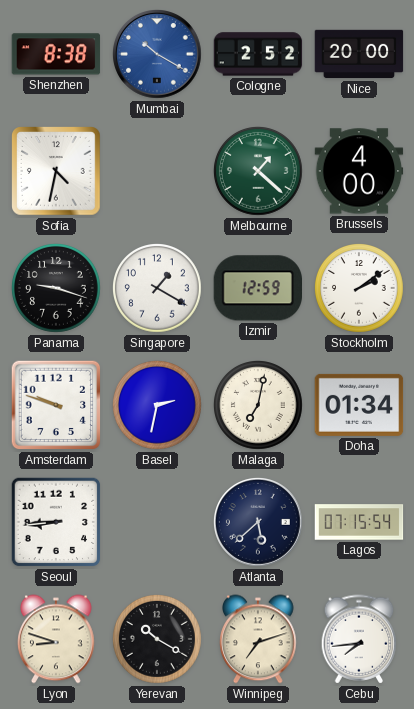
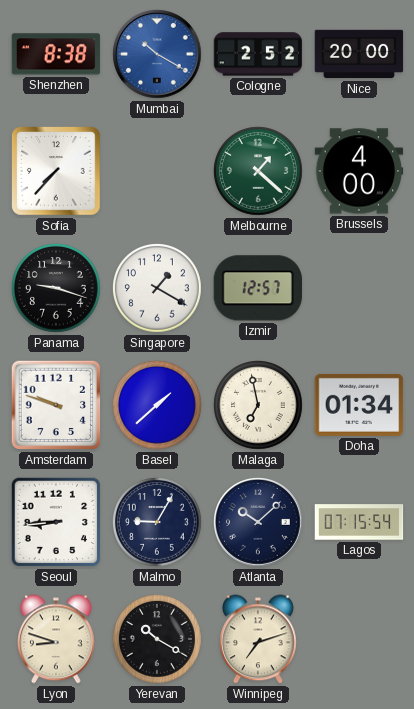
Sofia: 4:32 -> 7:37 (56, 171)
Izmir: 12:59 -> 12:57 (258, 288)
Stockholm: 2:09 -> none (360, 289)
Basel: 2:32 -> 1:38 (158, 406)
Malaga: 7:02 -> 6:58 (259, 406)
Malmo: none -> 9:05 (158, 523)
Atlanta: 5:38 -> 10:08 (259, 523)
Cebu: 7:44 -> none (359, 639)
